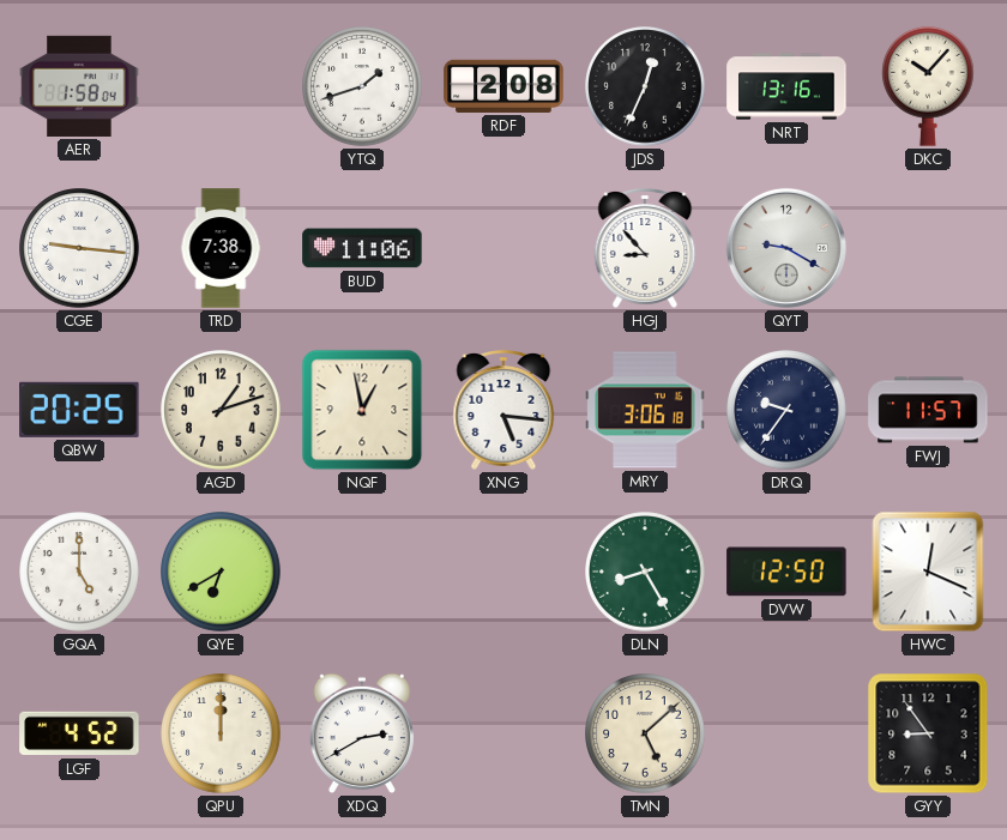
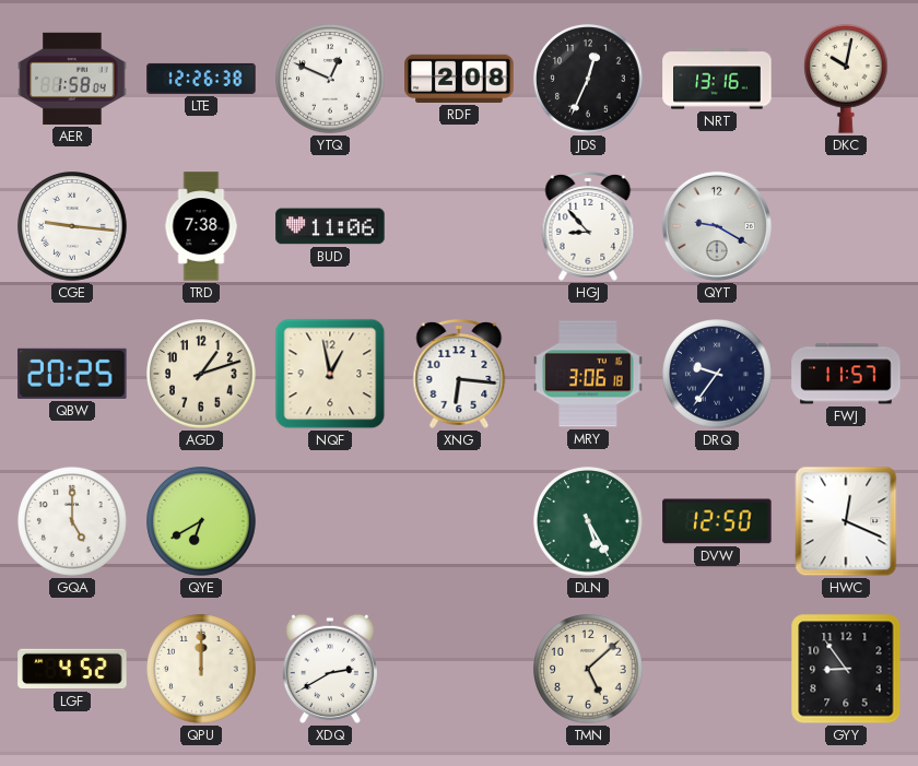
LTE: none -> 12:26 (201, 79)
YTQ: 1:42 -> 12:49 (330, 79)
DKC: 10:07 -> 10:02 (847, 79)
XNG: 5:16 -> 6:16 (459, 375)
DLN: 8:25 -> 5:25 (588, 521)
